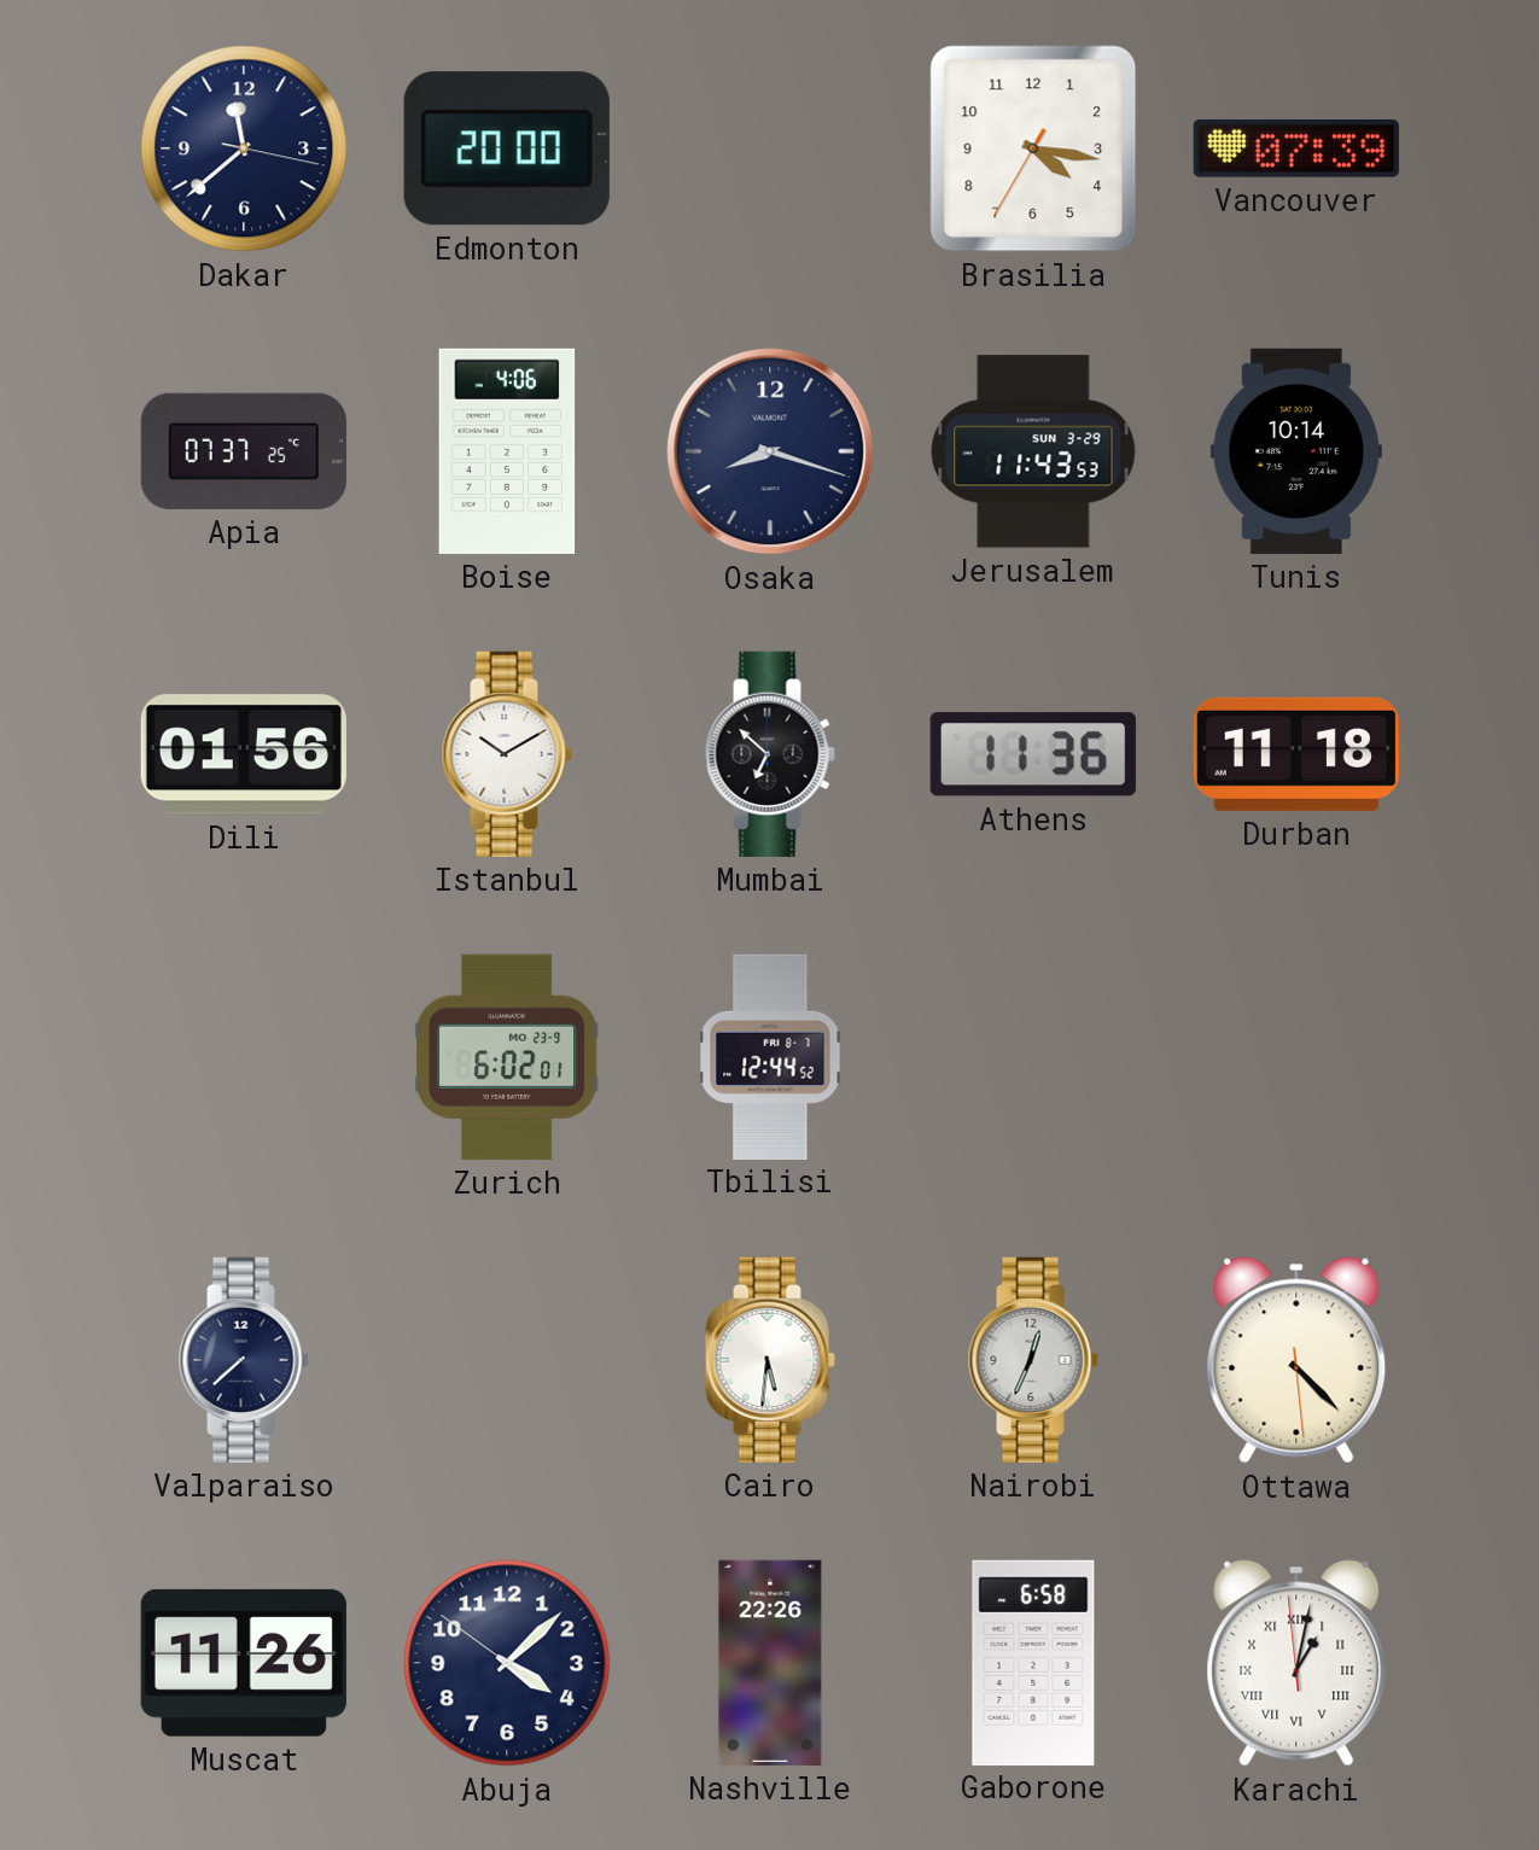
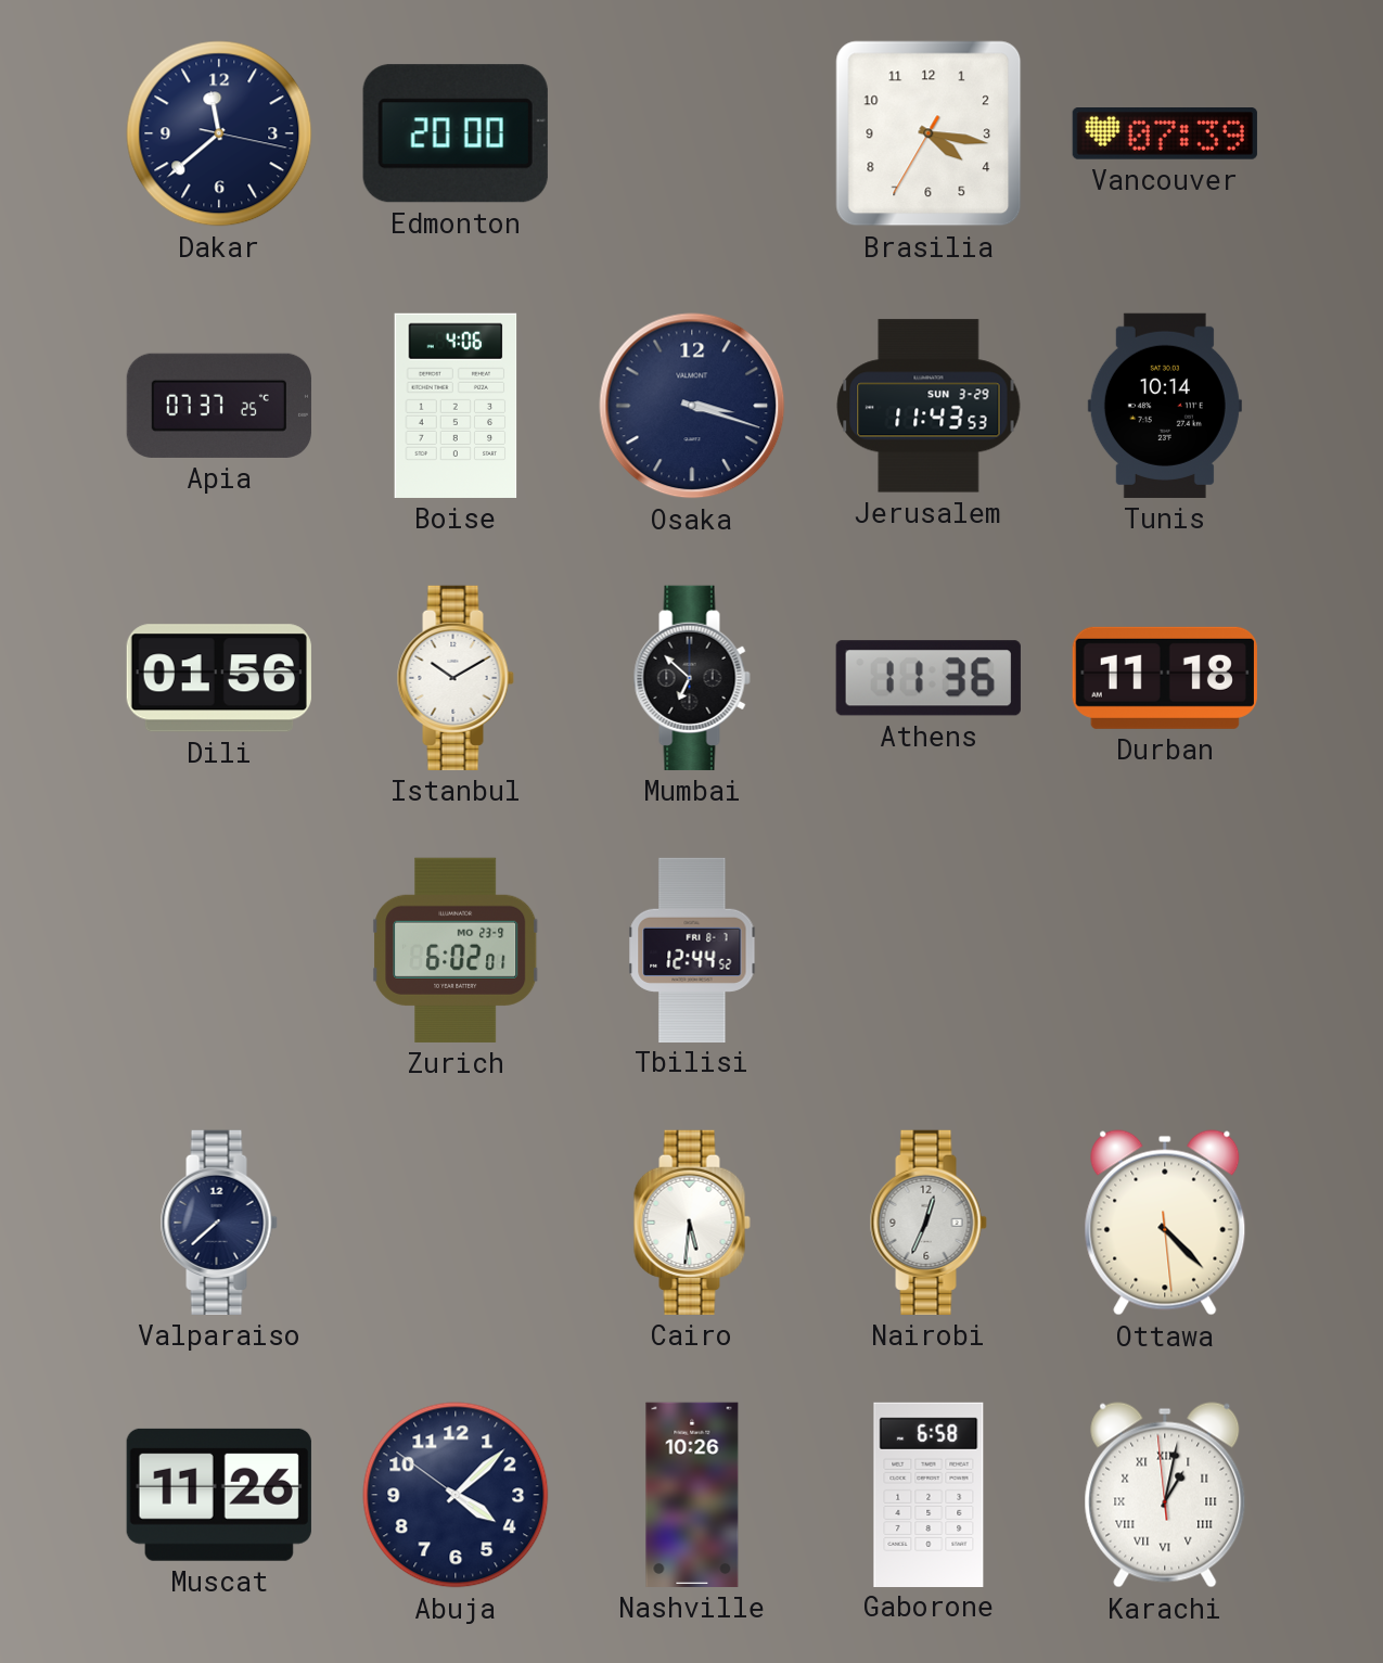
Osaka: 8:18 -> 3:18 (692, 406)
Nashville: 22:26 -> 10:26 (692, 1495)
